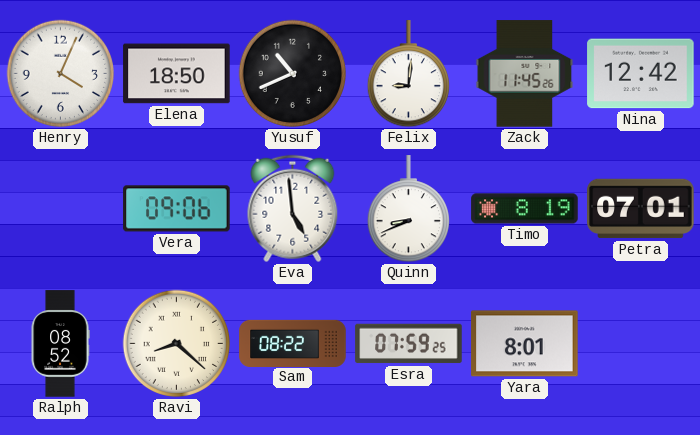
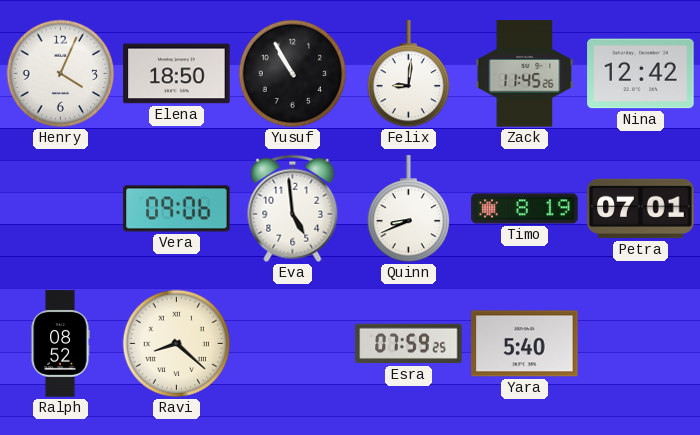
Yusuf: 10:41 -> 10:55 (293, 74)
Sam: 08:22 -> none (293, 343)
Yara: 8:01 -> 5:40 (525, 344)
